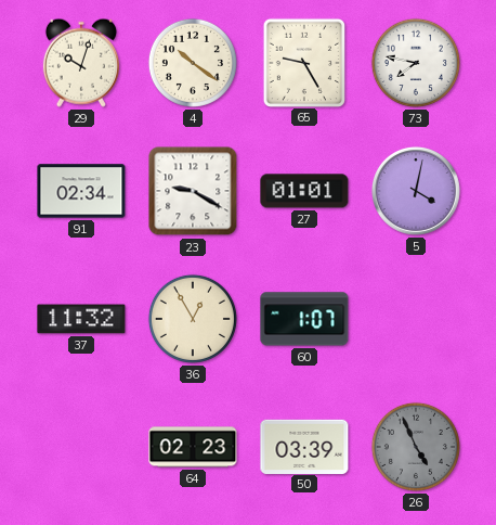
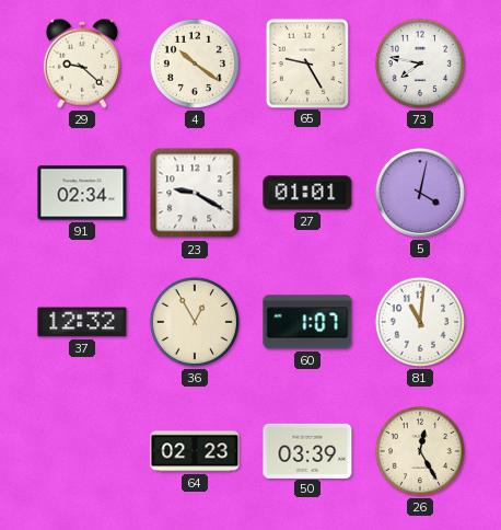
29: 10:03 -> 9:22 (82, 64)
37: 11:32 -> 12:32 (82, 322)
81: none -> 11:01 (420, 322)
26: 4:56 -> 12:25 (420, 451)
26 dial: grey -> cream (420, 451)
